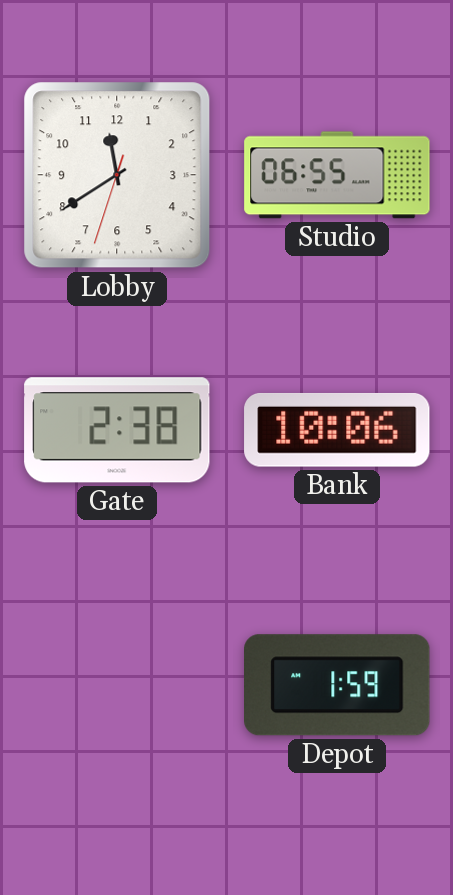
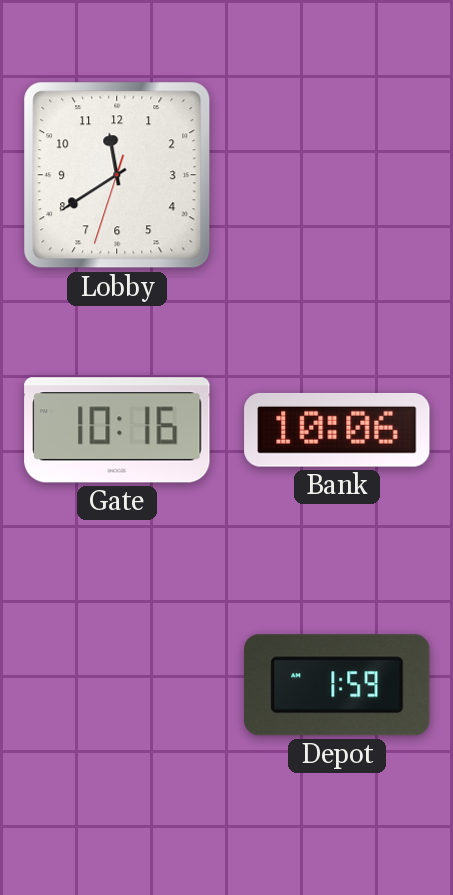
Studio: 06:55 -> none (337, 175)
Gate: 2:38 -> 10:16 (117, 430)
